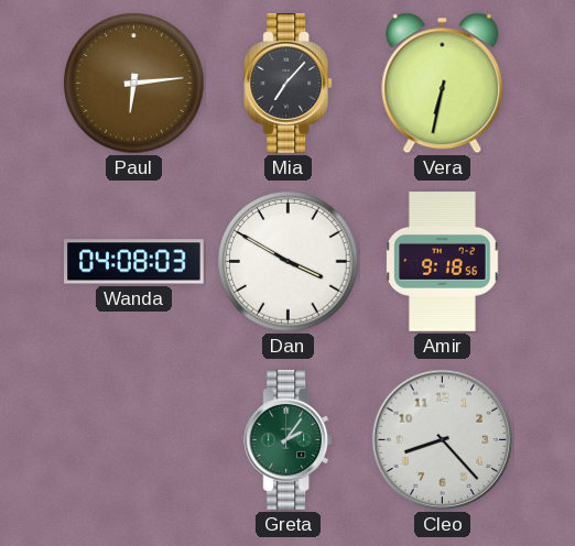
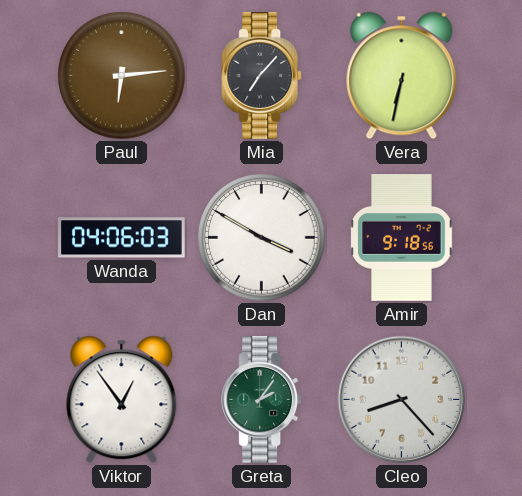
Wanda: 04:08 -> 04:06 (122, 238)
Viktor: none -> 12:54 (122, 400)
